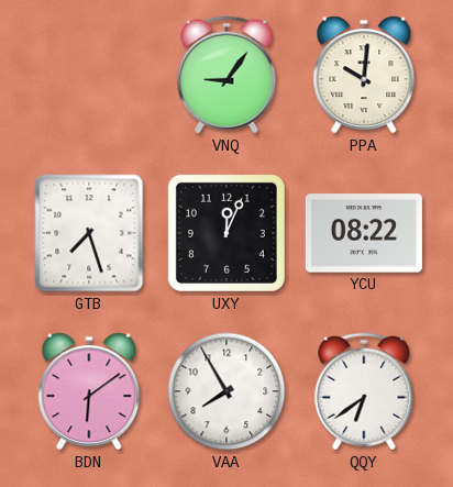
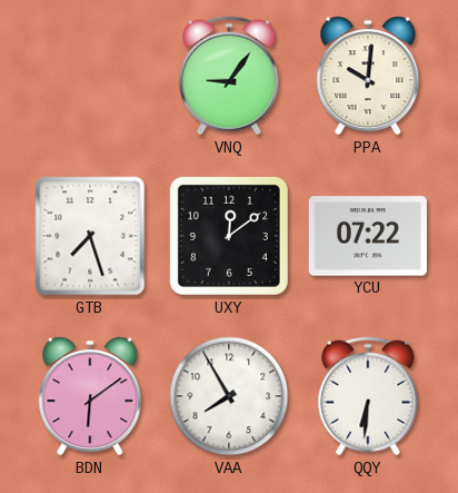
UXY: 12:04 -> 12:09 (229, 236)
YCU: 08:22 -> 07:22 (368, 236)
QQY: 6:39 -> 6:31 (368, 396)
